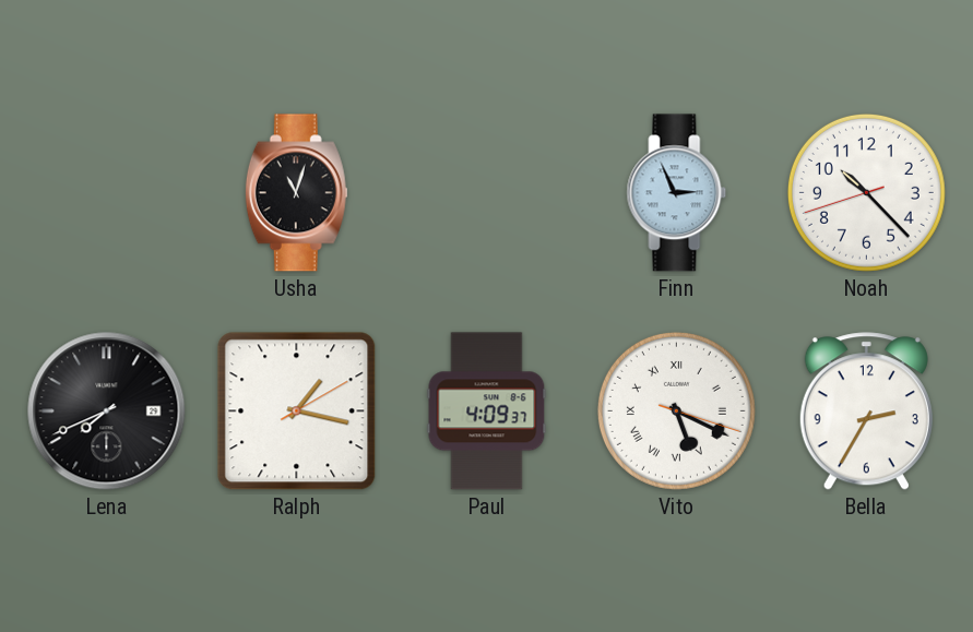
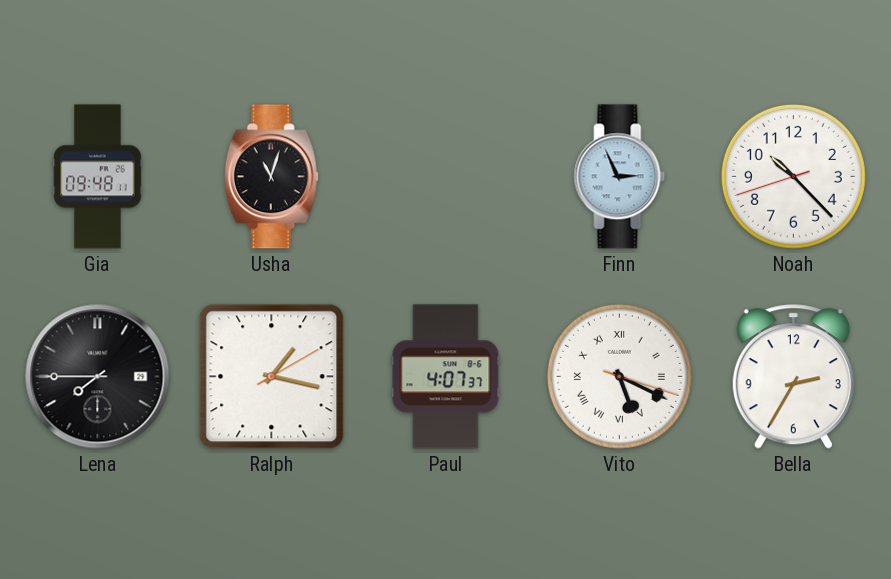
Gia: none -> 09:48 (98, 177)
Lena: 7:41 -> 7:45 (98, 377)
Paul: 4:09 -> 4:07 (446, 377)
